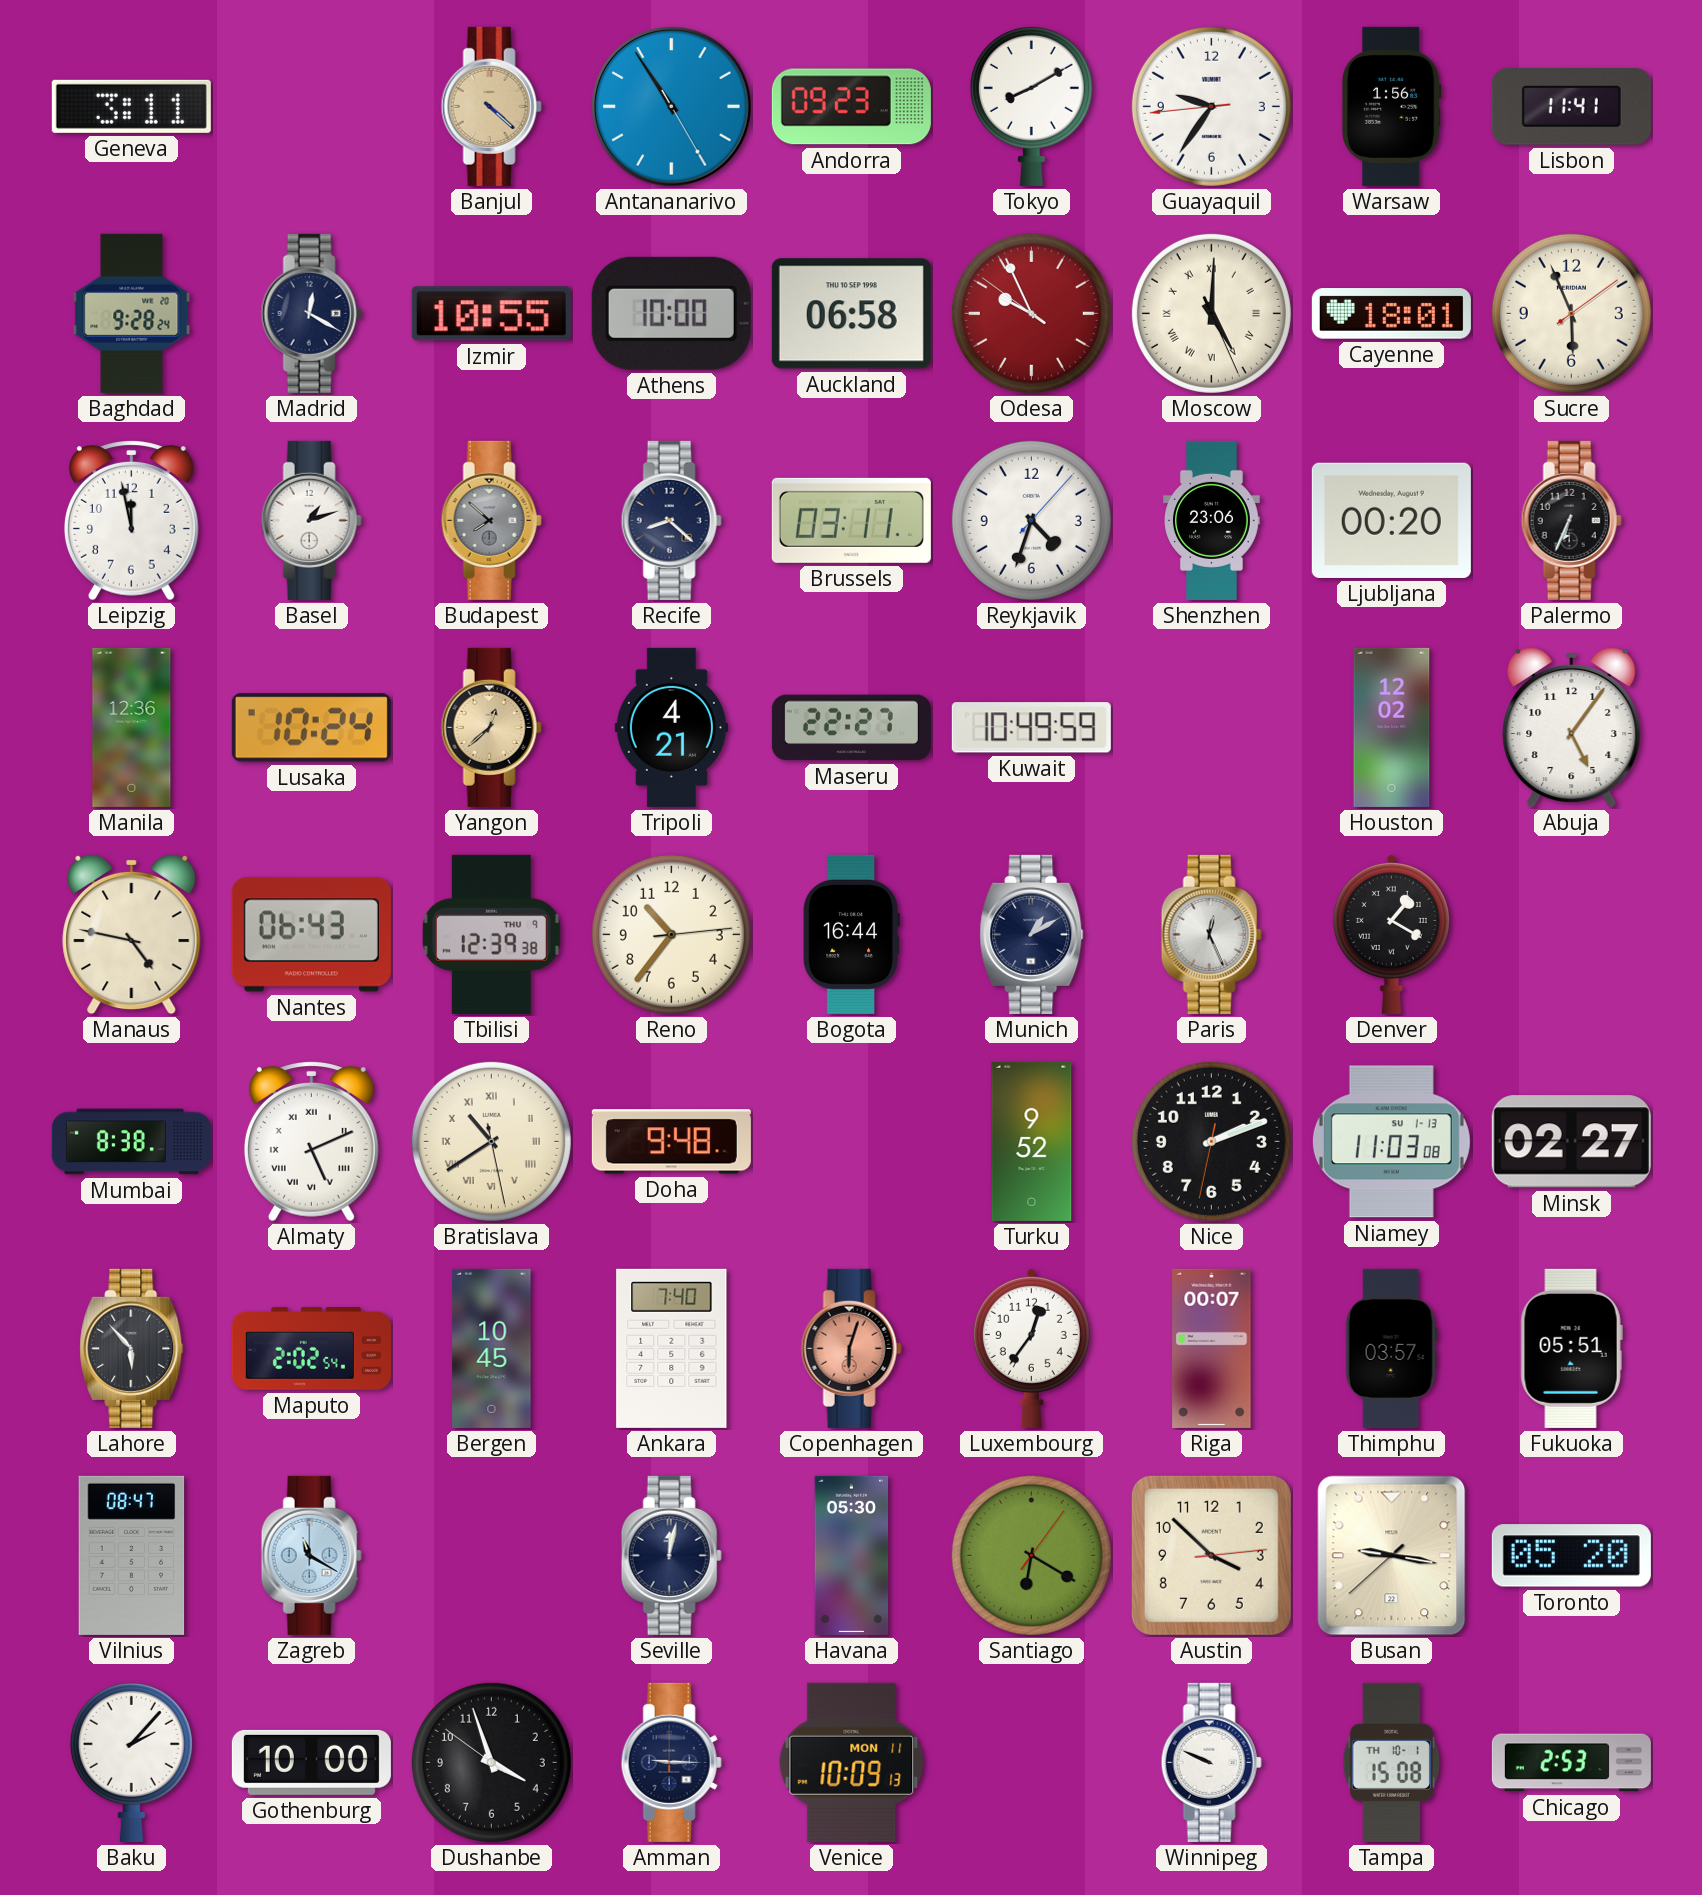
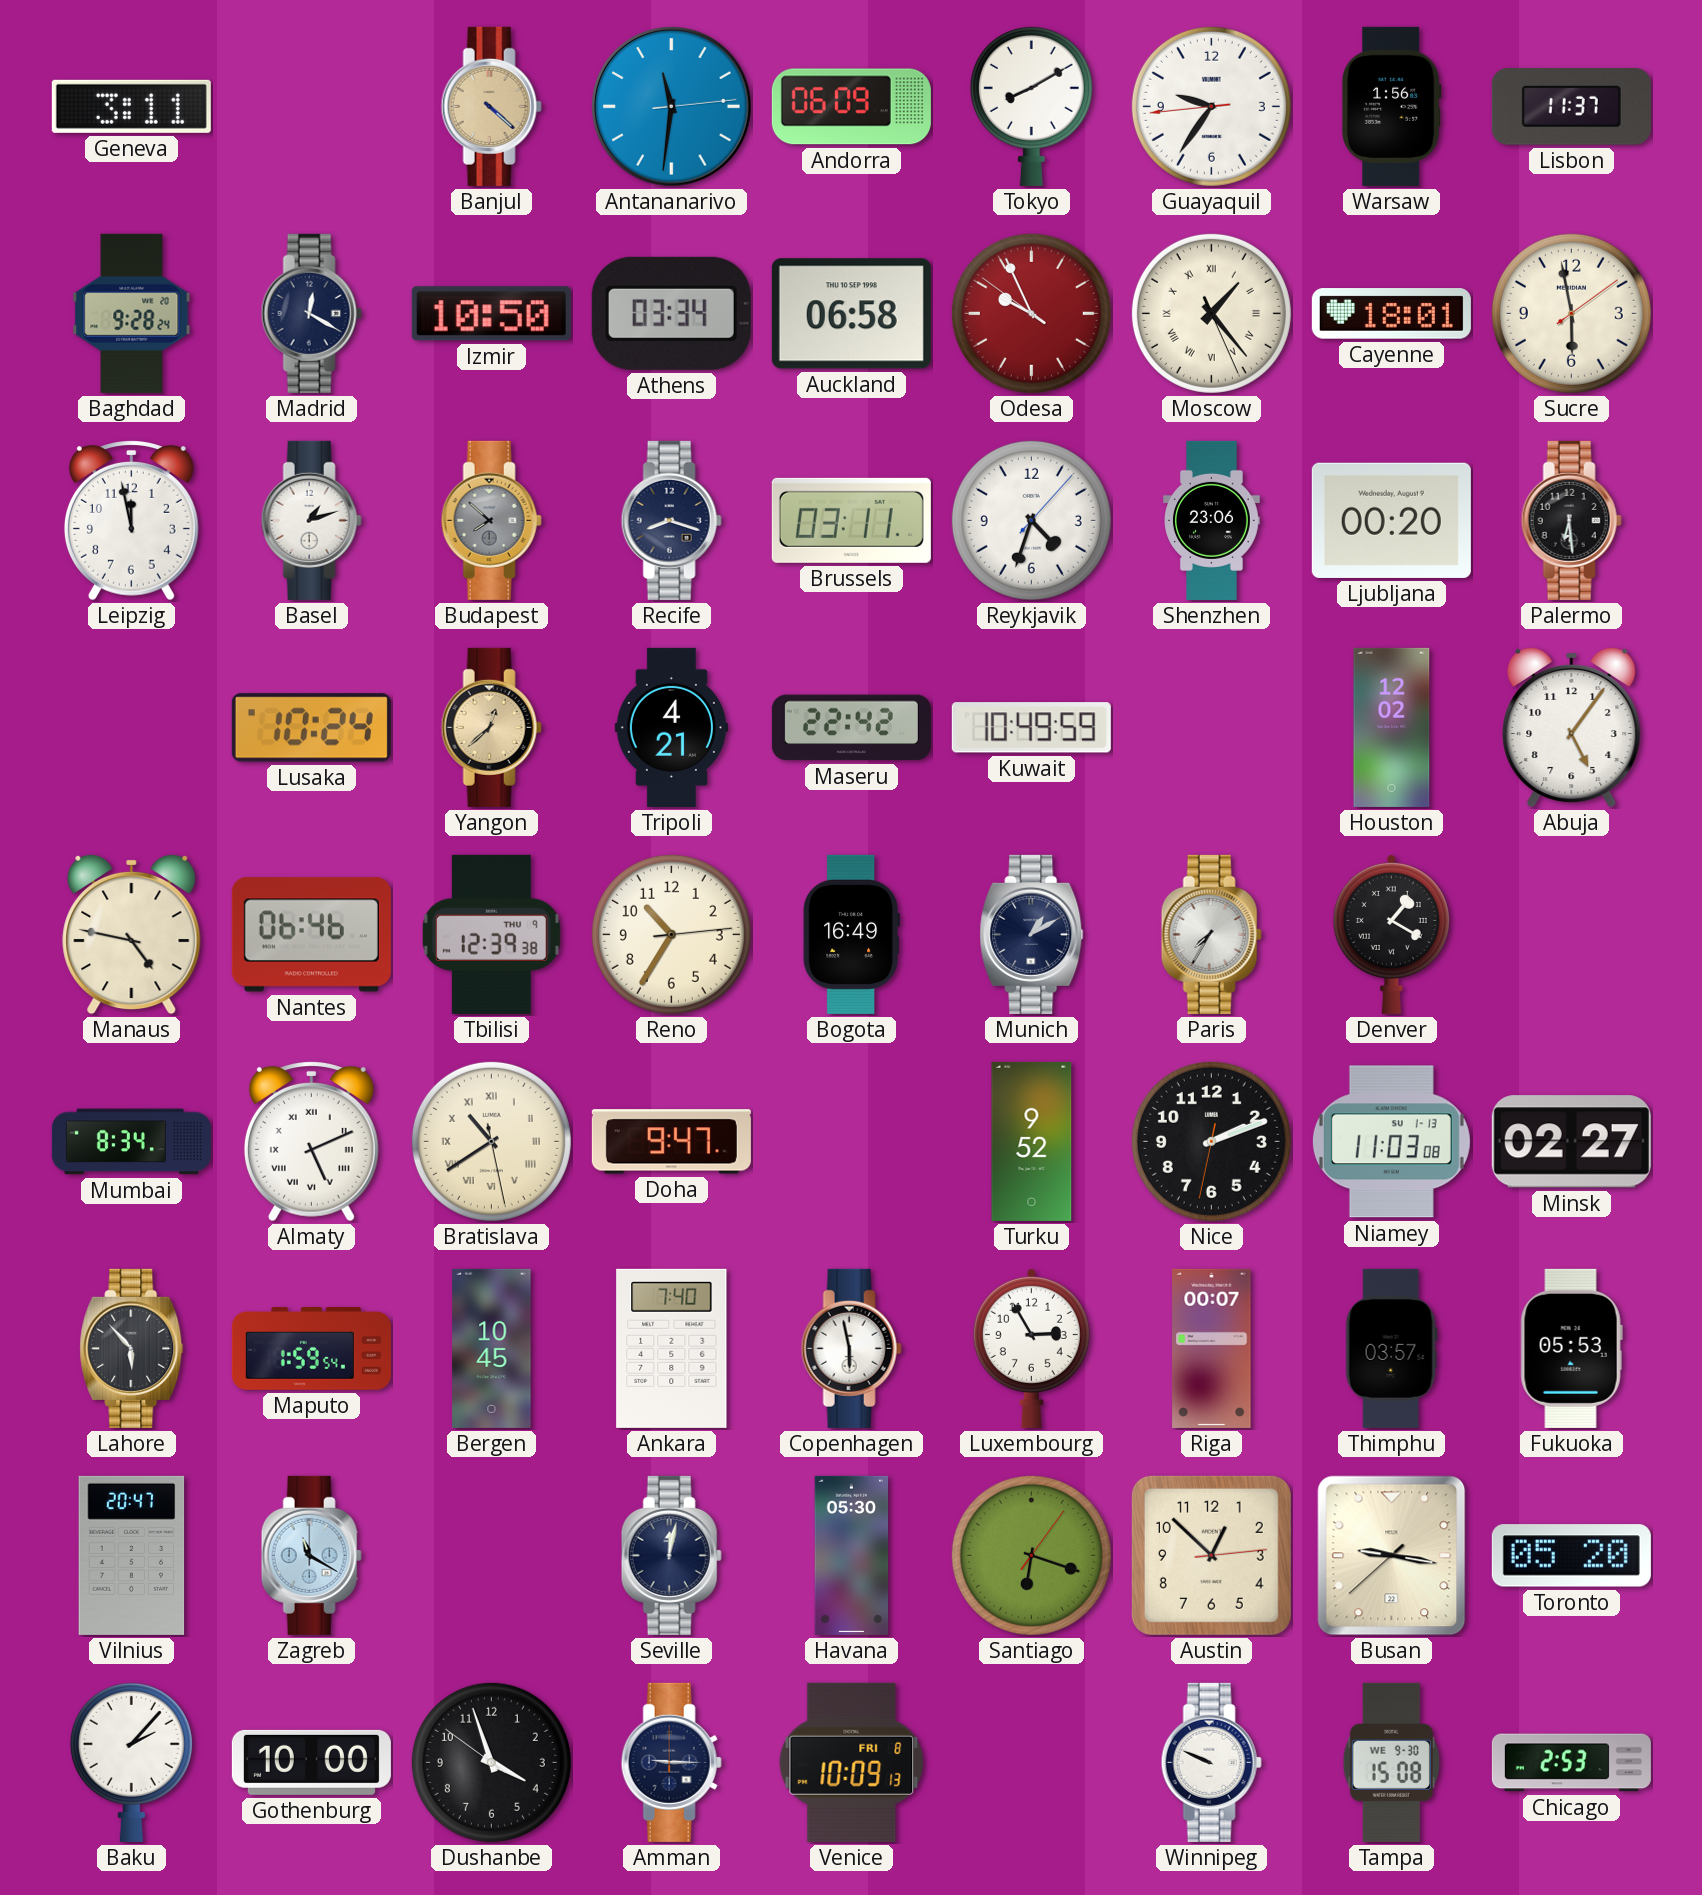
Antananarivo: 10:54 -> 11:31 (672, 107)
Andorra: 09:23 -> 06:09 (851, 107)
Lisbon: 11:41 -> 11:37 (1571, 107)
Izmir: 10:55 -> 10:50 (491, 314)
Athens: 10:00 -> 03:34 (671, 313)
Moscow: 5:00 -> 1:23 (1211, 313)
Sucre: 5:56 -> 5:58 (1571, 313)
Recife: 8:22 -> 8:18 (671, 520)
Palermo: 6:34 -> 6:29 (1571, 520)
Manila: 12:36 -> none (132, 727)
Maseru: 22:27 -> 22:42 (851, 728)
Nantes: 06:43 -> 06:46 (311, 935)
Reno: 10:36 -> 10:35 (671, 934)
Bogota: 16:44 -> 16:49 (851, 934)
Paris: 12:26 -> 7:35 (1211, 934)
Mumbai: 8:38 -> 8:34 (131, 1142)
Doha: 9:48 -> 9:47 (671, 1142)
Maputo: 2:02 -> 1:59 (311, 1348)
Copenhagen: 6:03 -> 5:58 (851, 1348)
Copenhagen dial: salmon -> white (851, 1348)
Luxembourg: 12:36 -> 2:55 (1031, 1348)
Fukuoka: 05:51 -> 05:53 (1571, 1348)
Vilnius: 08:47 -> 20:47 (132, 1555)
Santiago: 6:20 -> 6:18 (1031, 1555)
Austin: 3:52 -> 12:52 (1211, 1555)
Venice date: MON 11 -> FRI 8 (852, 1762)
Tampa date: TH 10-1 -> WE 9-30 (1391, 1762)
